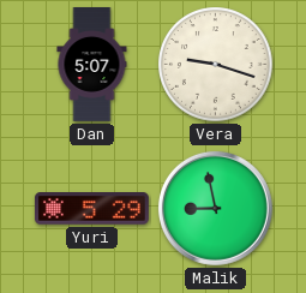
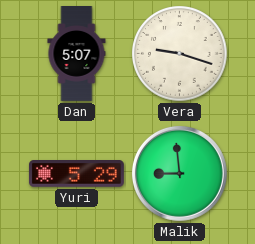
Malik: 8:58 -> 8:59 (179, 173)
